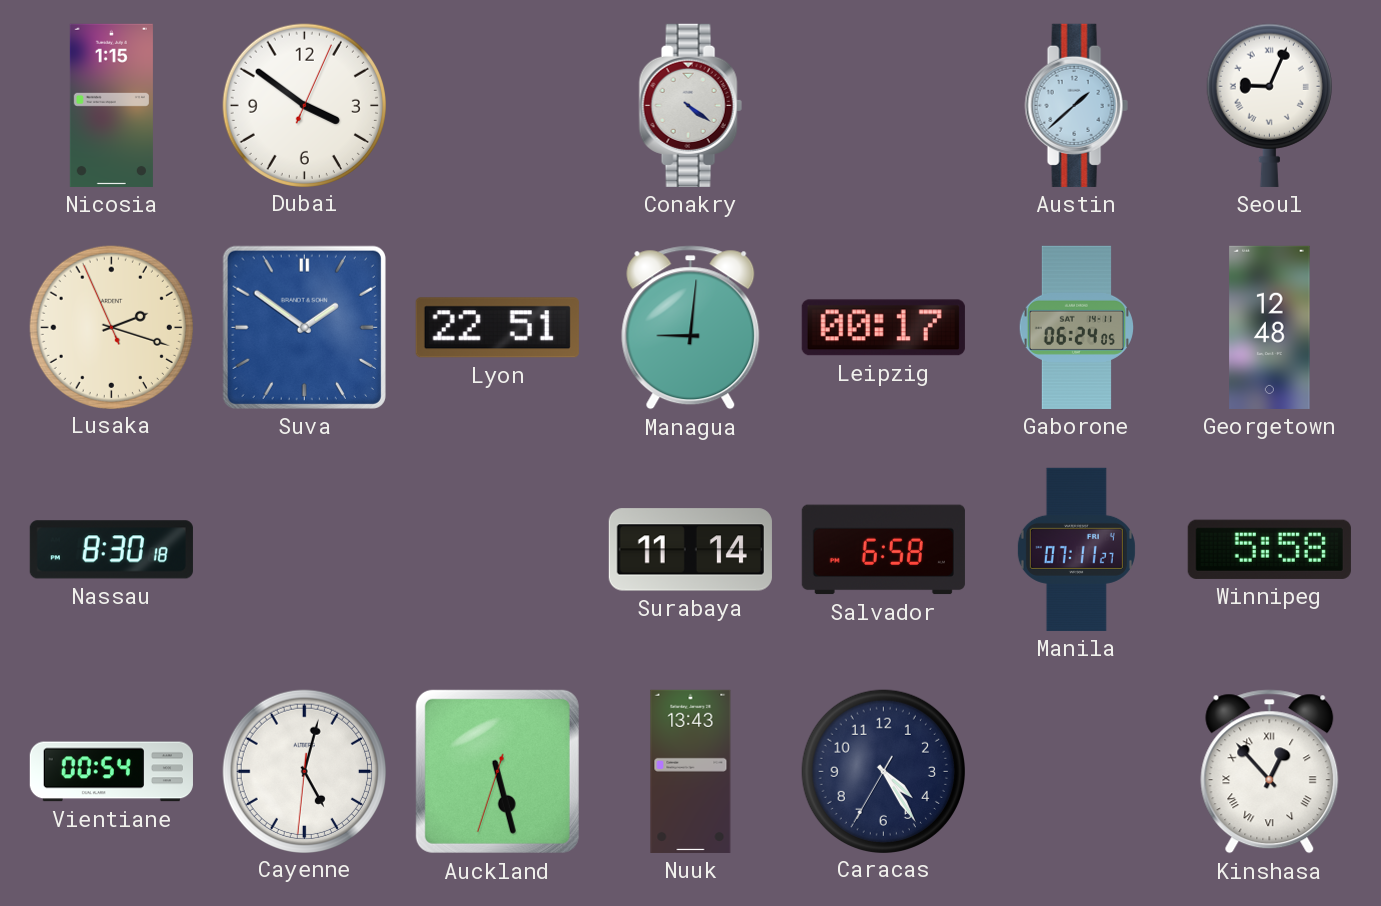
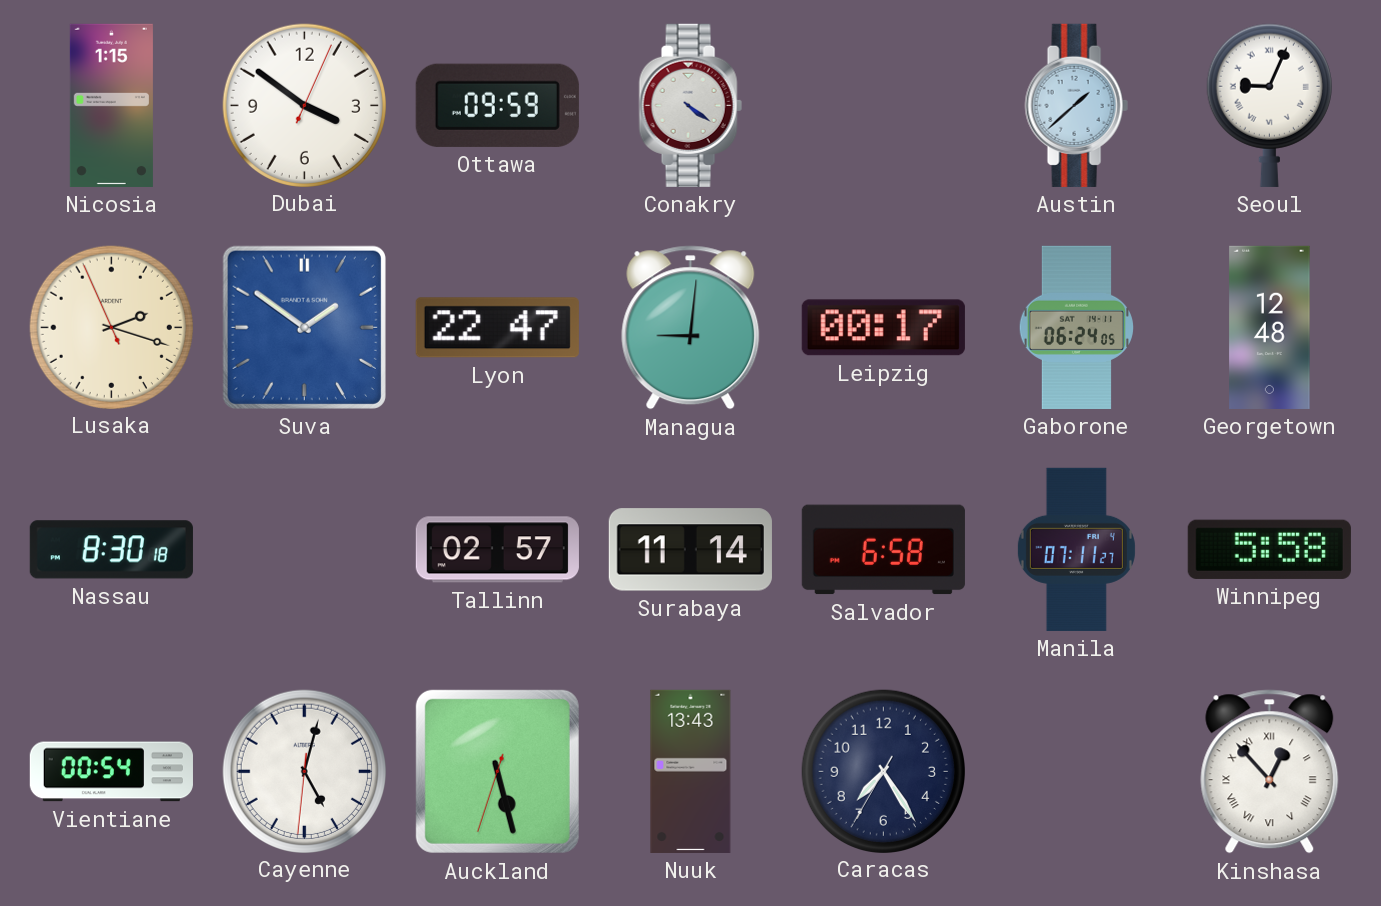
Ottawa: none -> 09:59 (497, 105)
Lyon: 22:51 -> 22:47 (497, 328)
Tallinn: none -> 02:57 (497, 550)
Caracas: 4:24 -> 7:24 (883, 771)
